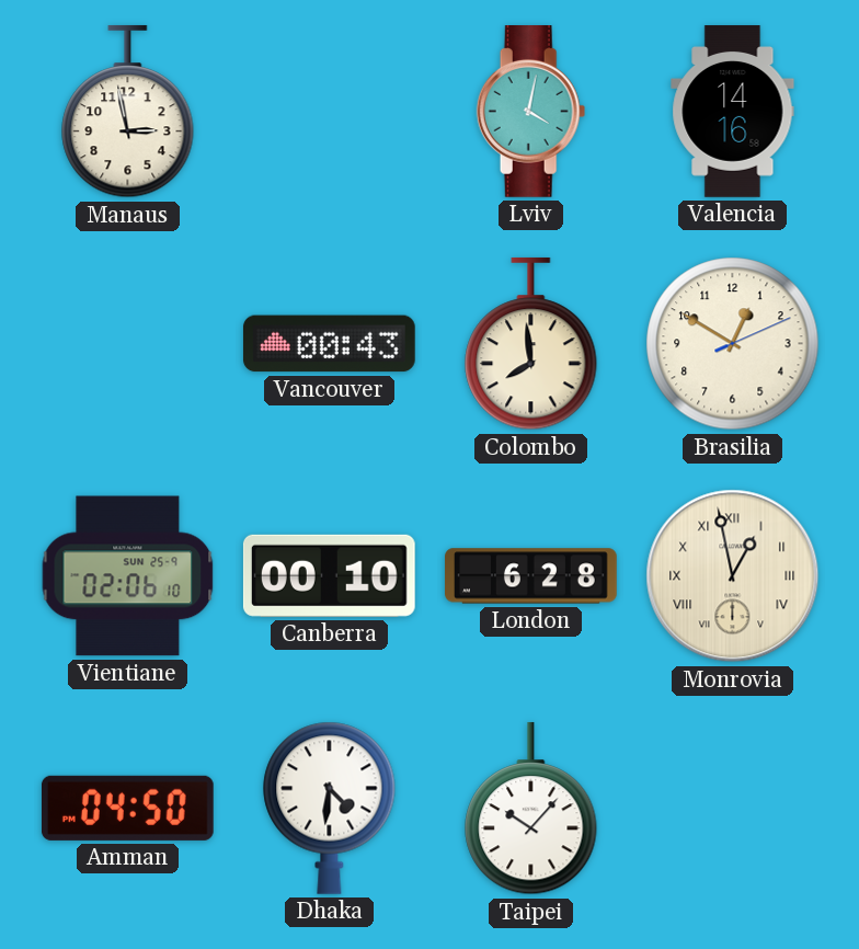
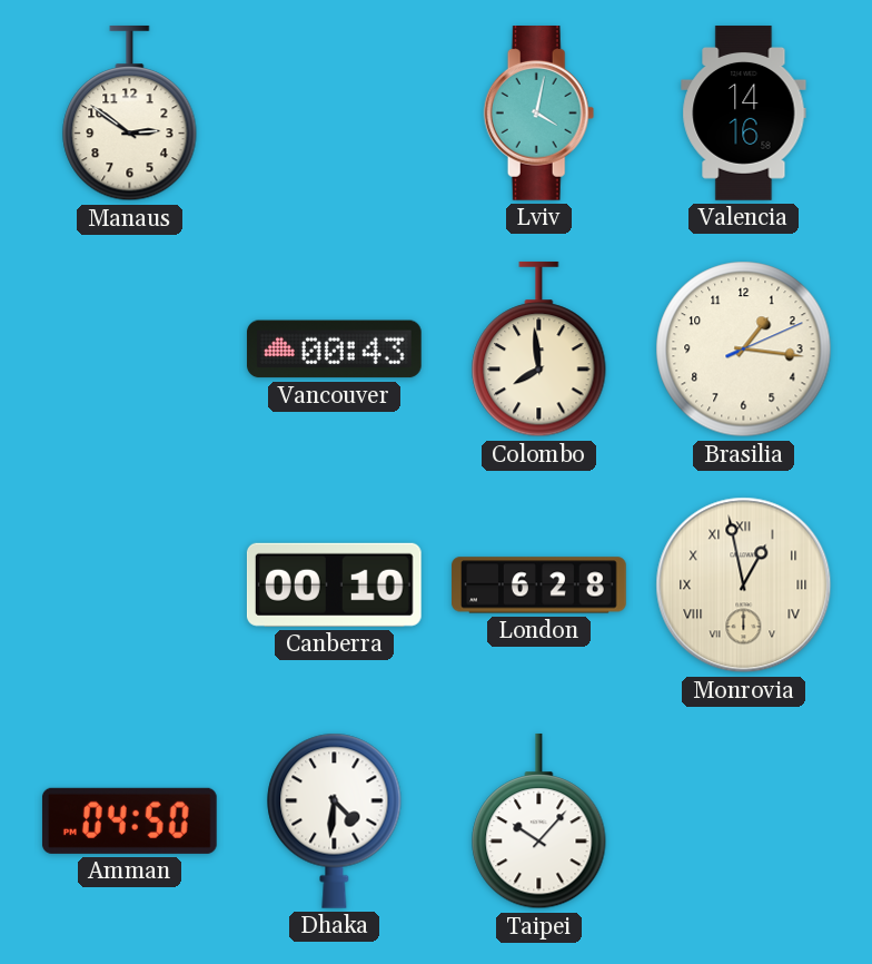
Manaus: 2:58 -> 2:51 (130, 114)
Brasilia: 12:50 -> 1:16 (744, 350)
Vientiane: 02:06 -> none (128, 576)
